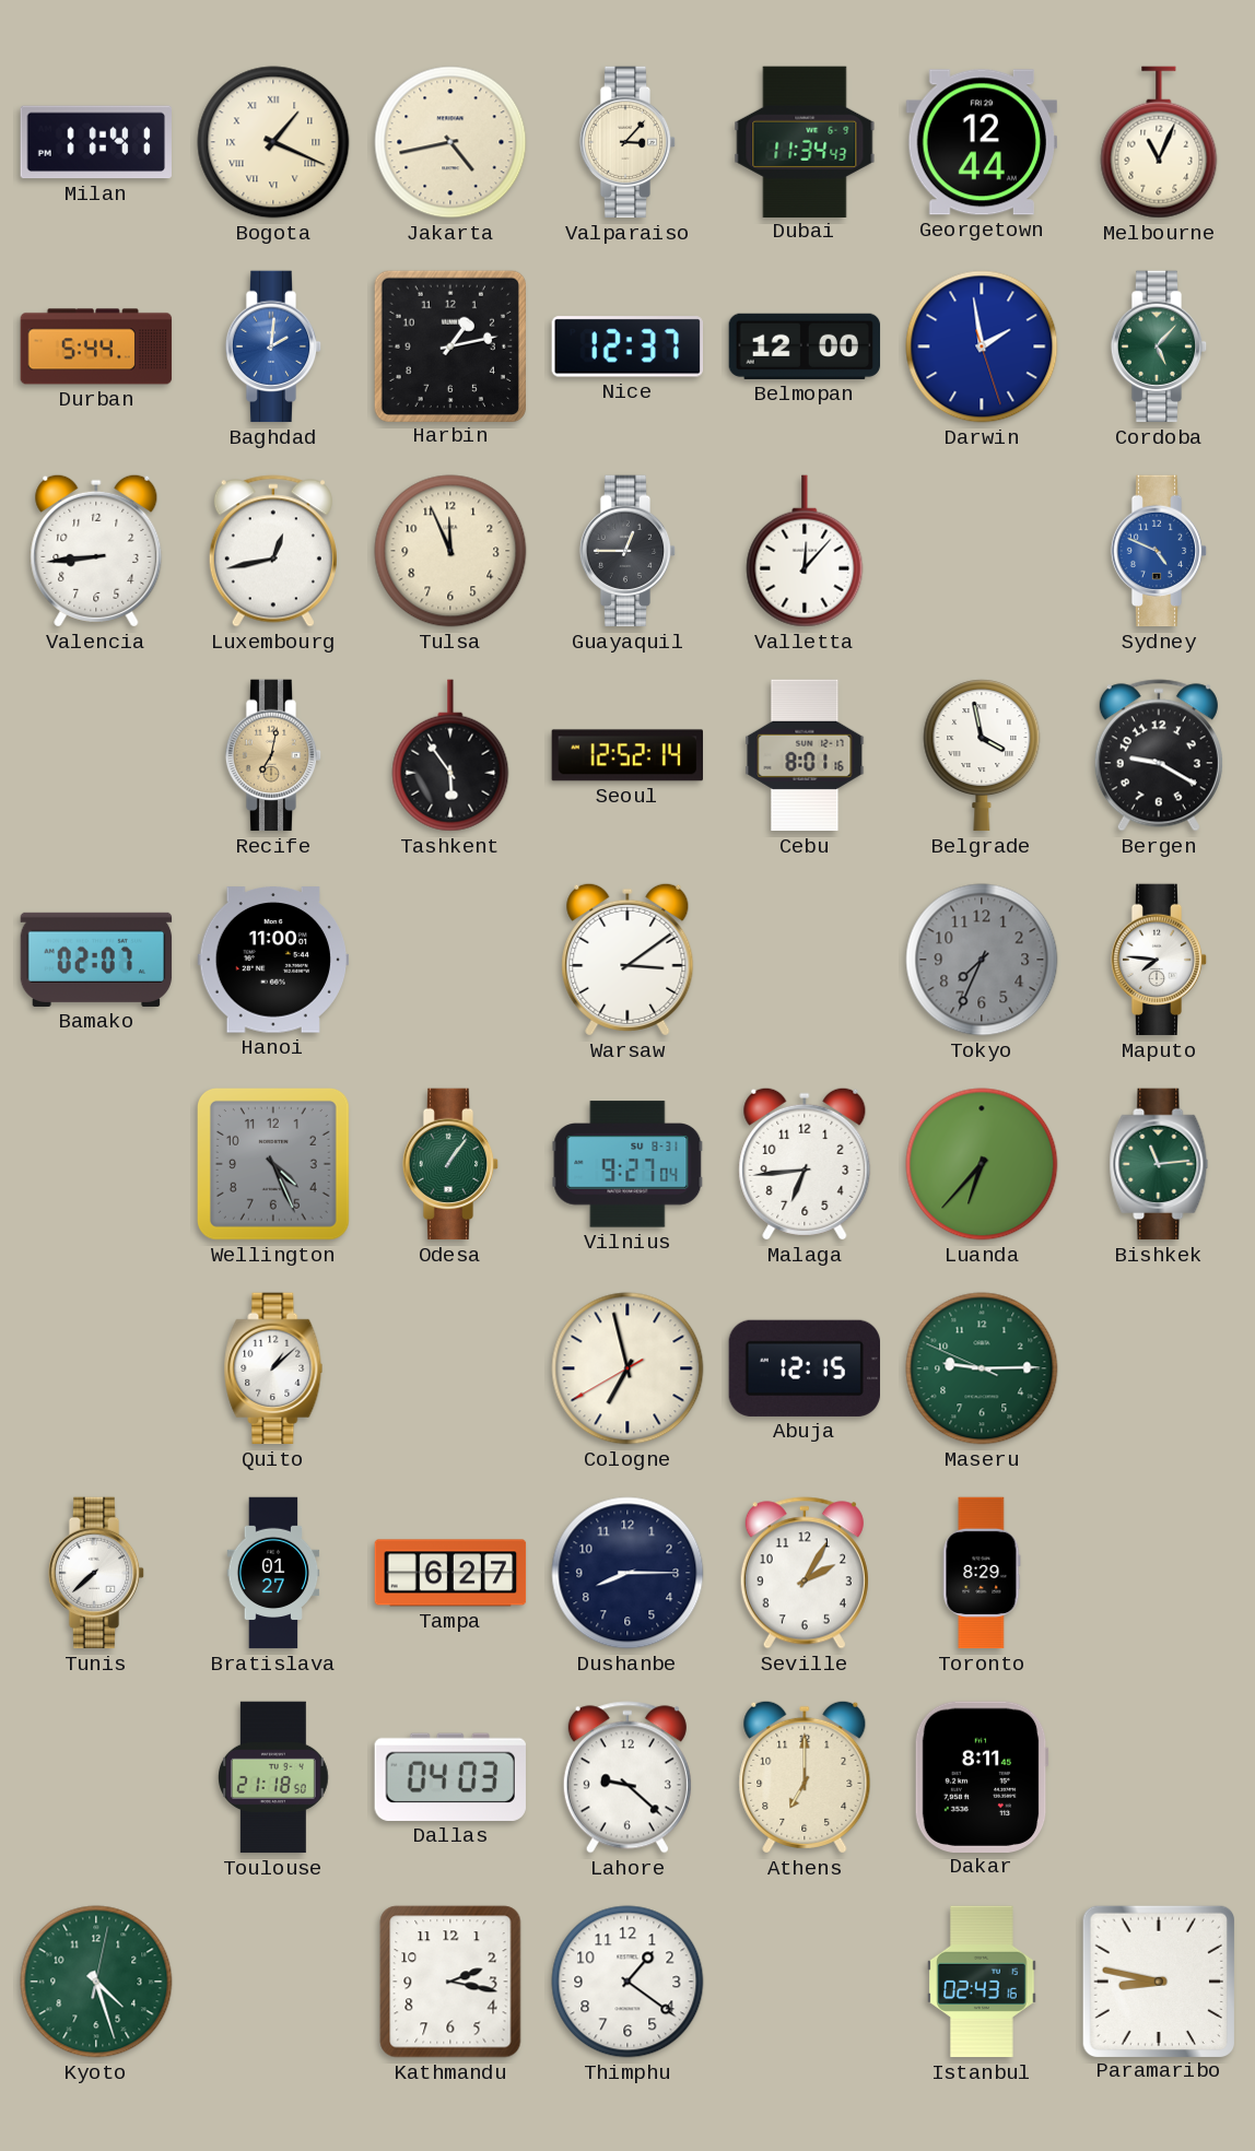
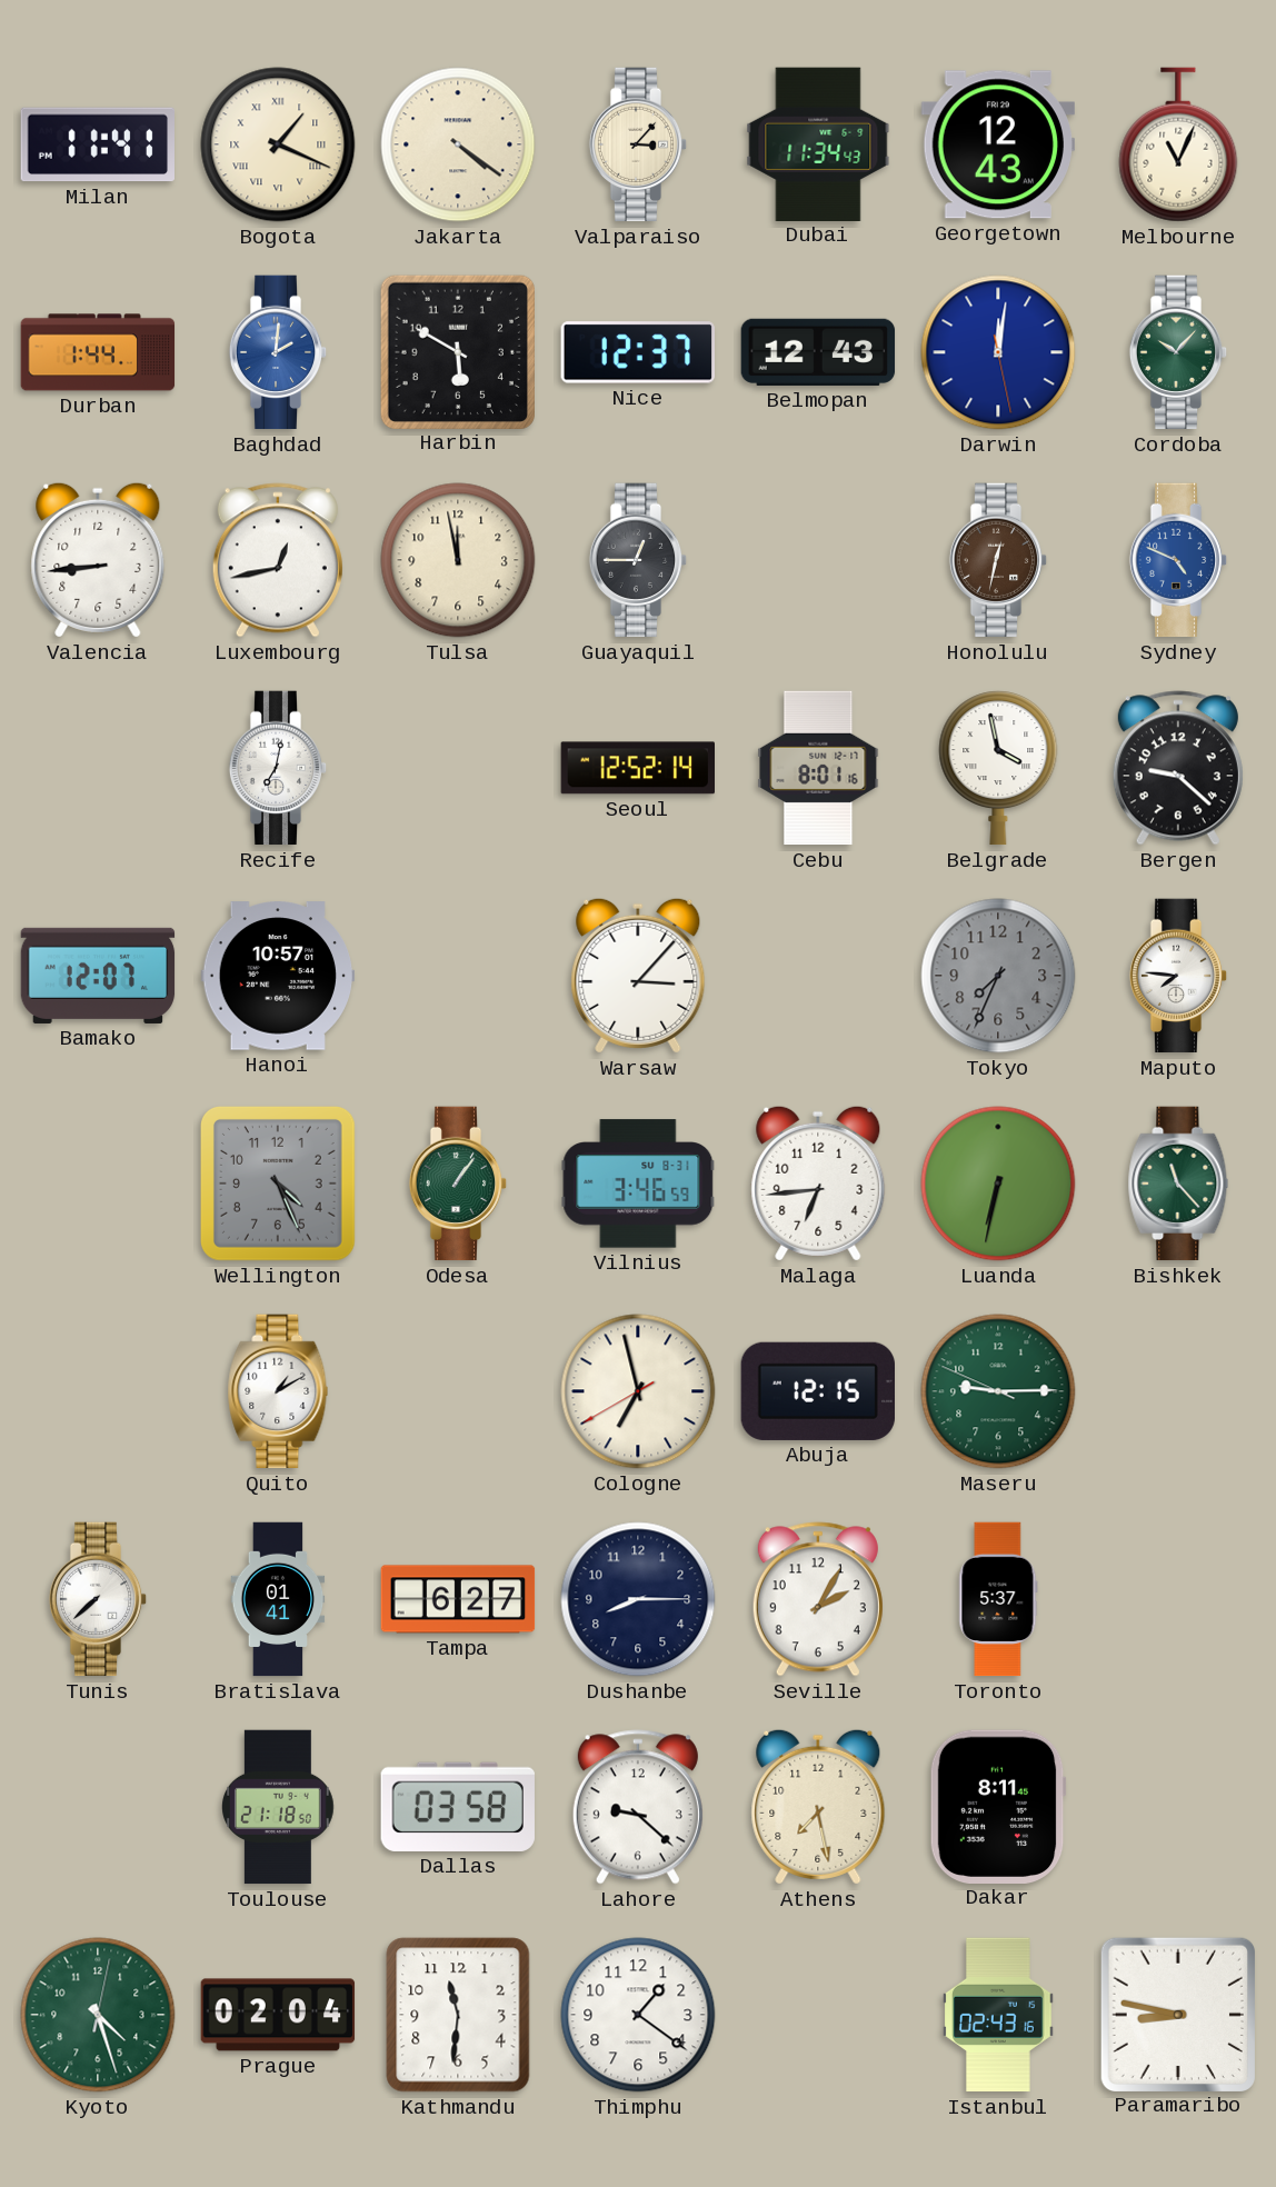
Jakarta: 4:43 -> 4:21 (458, 144)
Georgetown: 12:44 -> 12:43 (997, 144)
Durban: 5:44 -> 1:44 (98, 352)
Harbin: 1:13 -> 5:50 (457, 351)
Belmopan: 12:00 -> 12:43 (818, 352)
Darwin: 1:58 -> 12:01 (998, 352)
Cordoba: 5:07 -> 10:07 (1178, 352)
Tulsa: 11:56 -> 11:58 (458, 560)
Valletta: 12:07 -> none (805, 551)
Honolulu: none -> 12:32 (998, 560)
Recife dial: champagne -> white (278, 768)
Tashkent: 5:54 -> none (450, 755)
Bergen: 9:20 -> 9:22 (1178, 768)
Bamako: 02:07 -> 12:07 (98, 976)
Hanoi: 11:00 -> 10:57 (278, 976)
Warsaw: 3:09 -> 3:07 (638, 976)
Vilnius: 9:27 -> 3:46 (638, 1184)
Luanda: 6:37 -> 6:32 (998, 1184)
Bishkek: 11:14 -> 11:23 (1178, 1184)
Quito: 1:08 -> 1:10 (278, 1391)
Bratislava: 01:27 -> 01:41 (278, 1599)
Toronto: 8:29 -> 5:37 (998, 1599)
Dallas: 04:03 -> 03:58 (458, 1807)
Athens: 7:00 -> 7:28 (818, 1807)
Prague: none -> 02:04 (278, 2015)
Kathmandu: 2:17 -> 11:31 (458, 2015)
